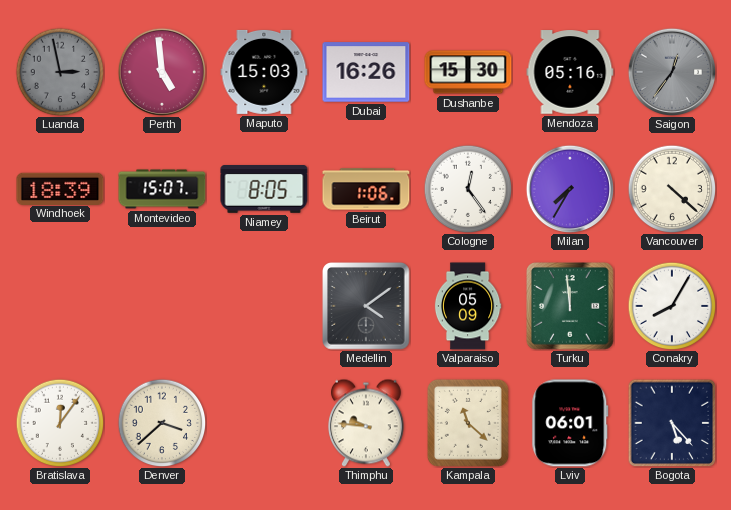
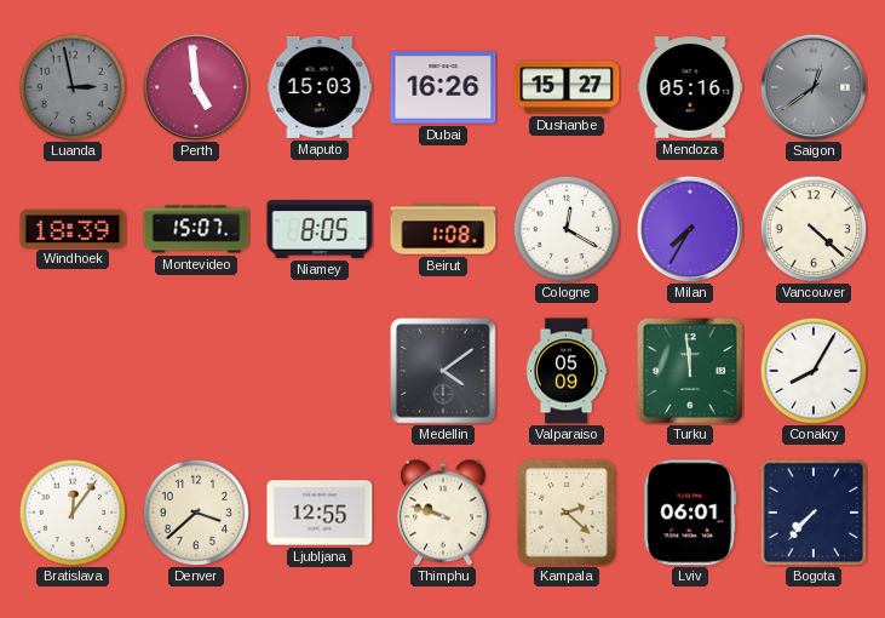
Dushanbe: 15:30 -> 15:27 (567, 87)
Saigon: 12:36 -> 12:39 (812, 86)
Beirut: 1:06 -> 1:08 (443, 229)
Cologne: 12:24 -> 12:20 (567, 229)
Ljubljana: none -> 12:55 (320, 513)
Thimphu: 9:46 -> 9:48 (443, 513)
Kampala: 11:22 -> 2:22 (567, 513)
Bogota: 5:23 -> 7:37 (814, 513)
